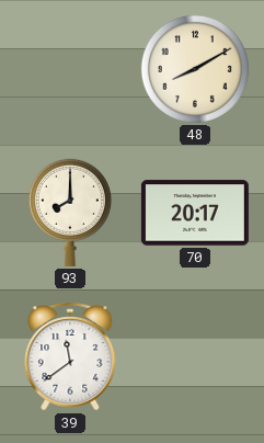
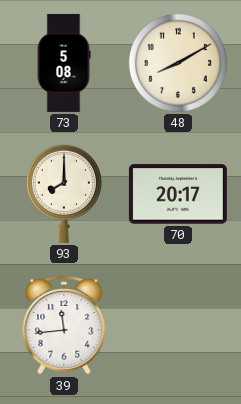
73: none -> 5:08 (64, 63)
39: 11:39 -> 11:44 (64, 325)
